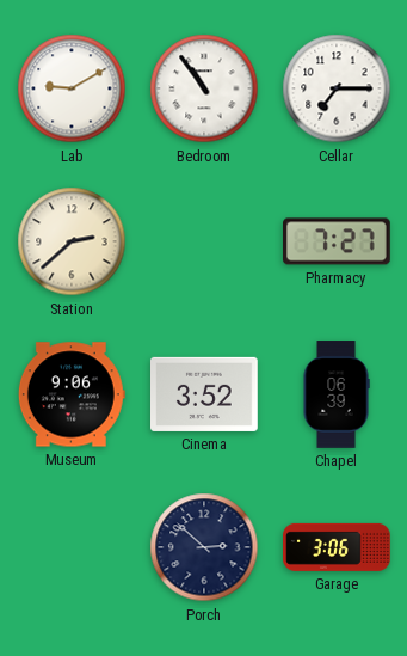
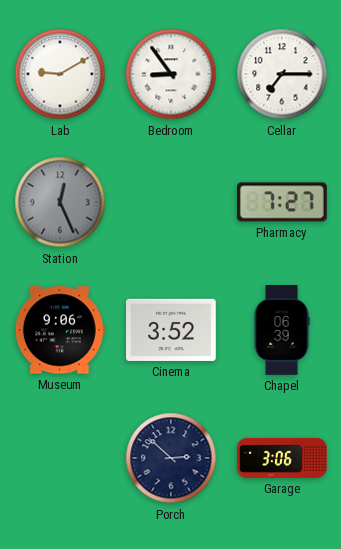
Bedroom: 10:54 -> 8:54 (171, 74)
Station: 2:38 -> 12:26 (60, 202)
Station dial: cream -> grey (60, 202)
